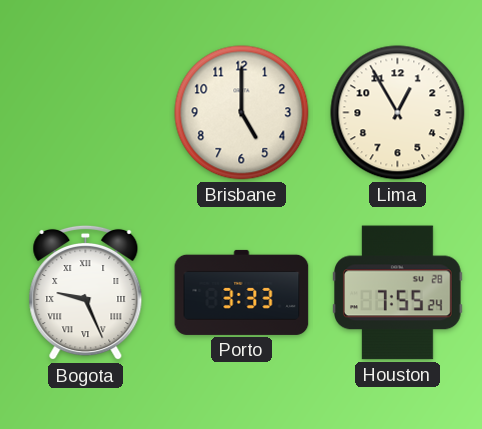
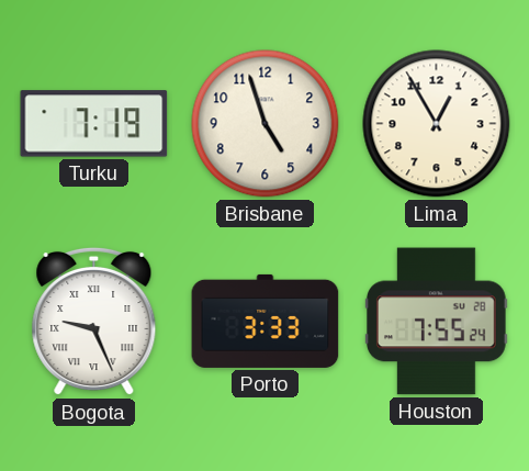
Turku: none -> 7:19 (94, 124)
Brisbane: 5:00 -> 4:57 (266, 124)
